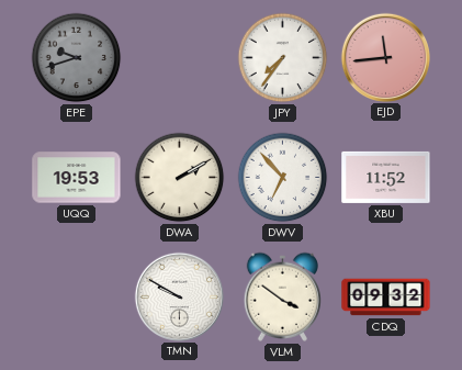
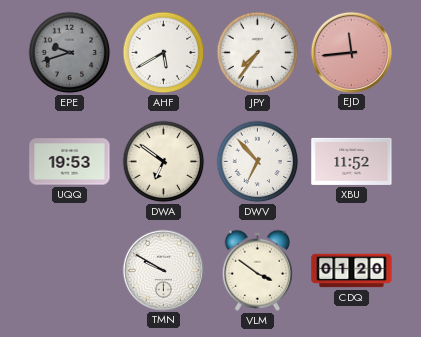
AHF: none -> 5:40 (164, 53)
DWA: 2:10 -> 6:51 (164, 162)
CDQ: 09:32 -> 01:20 (352, 271)
